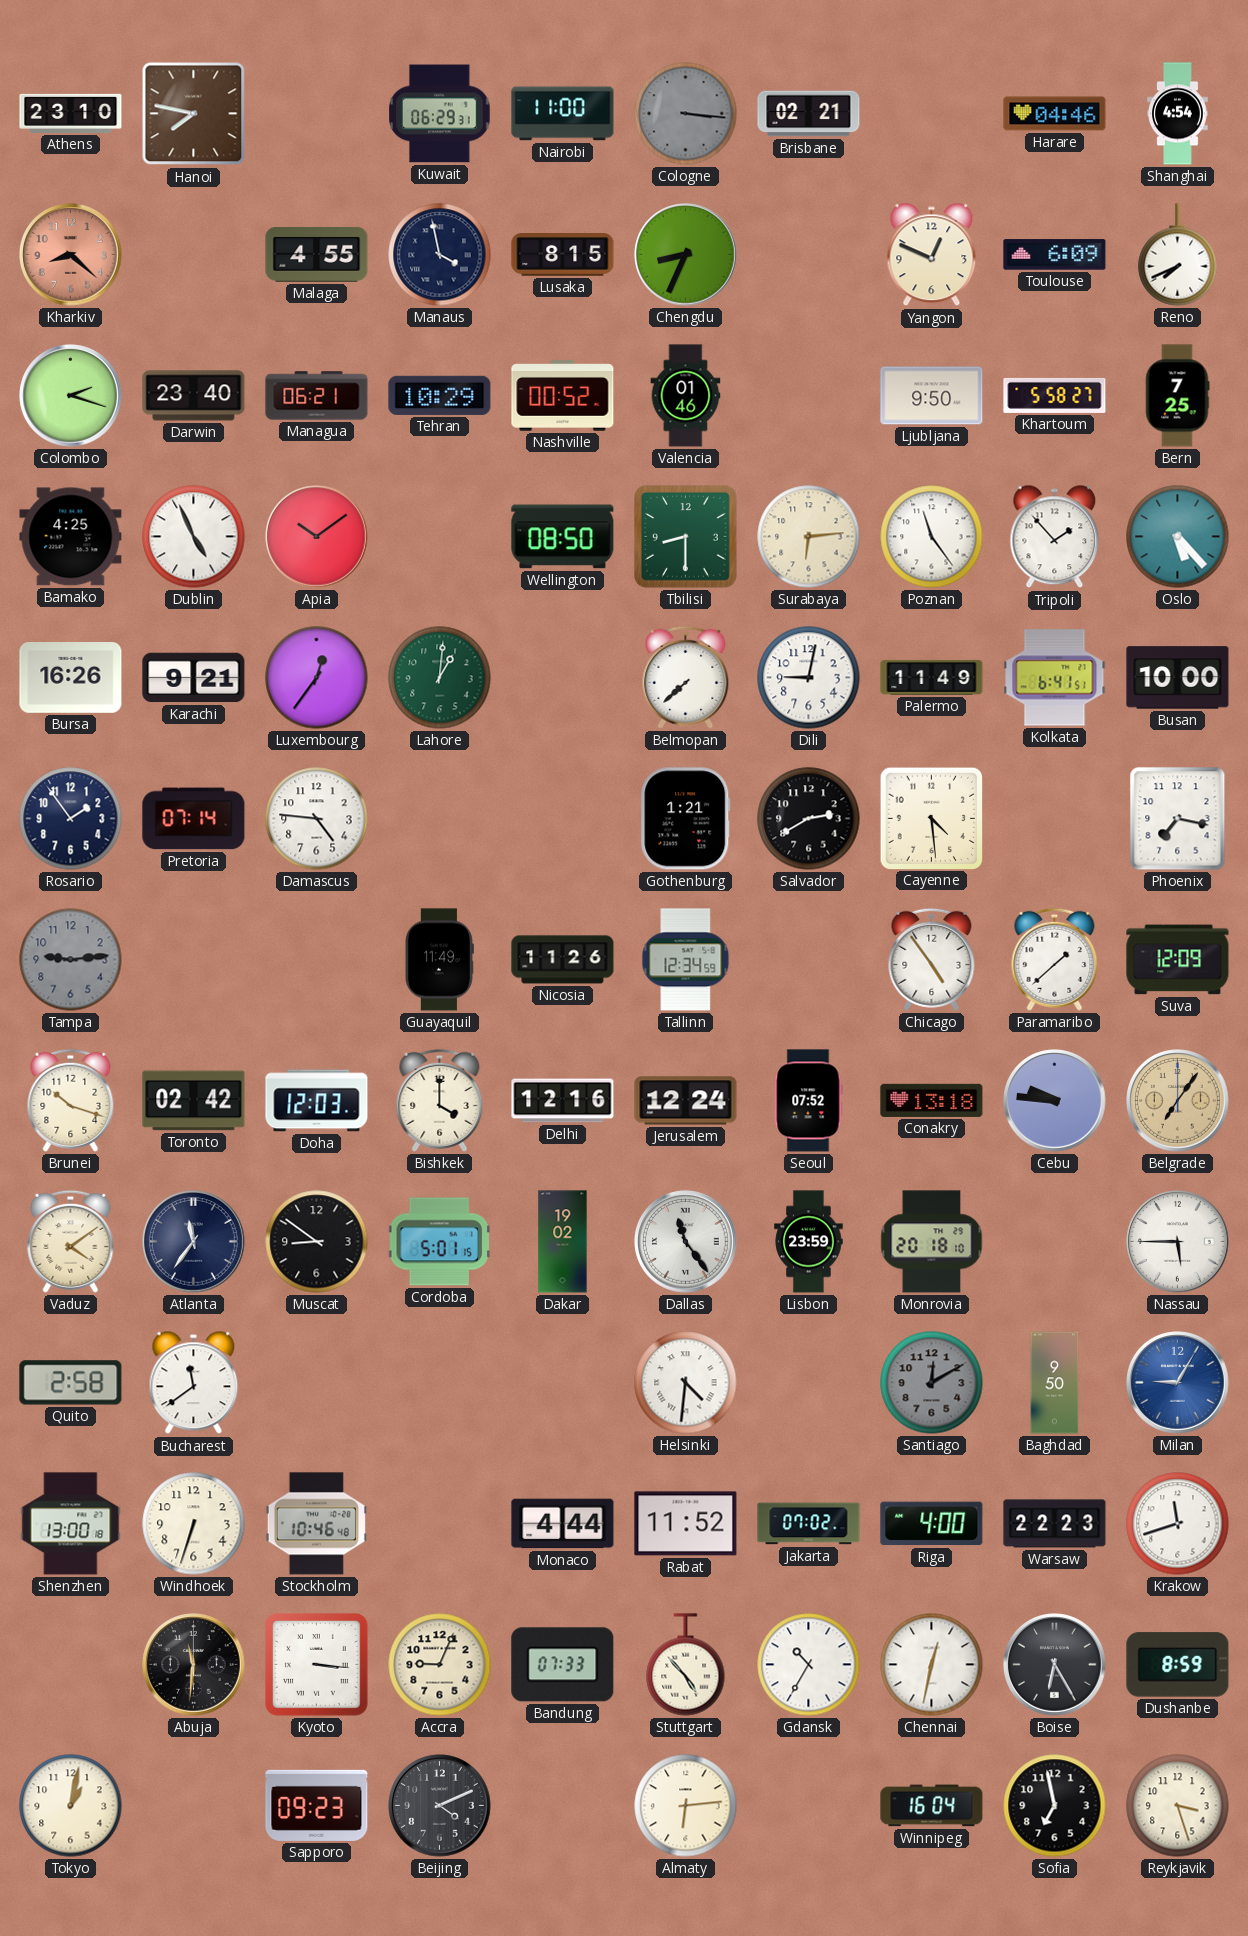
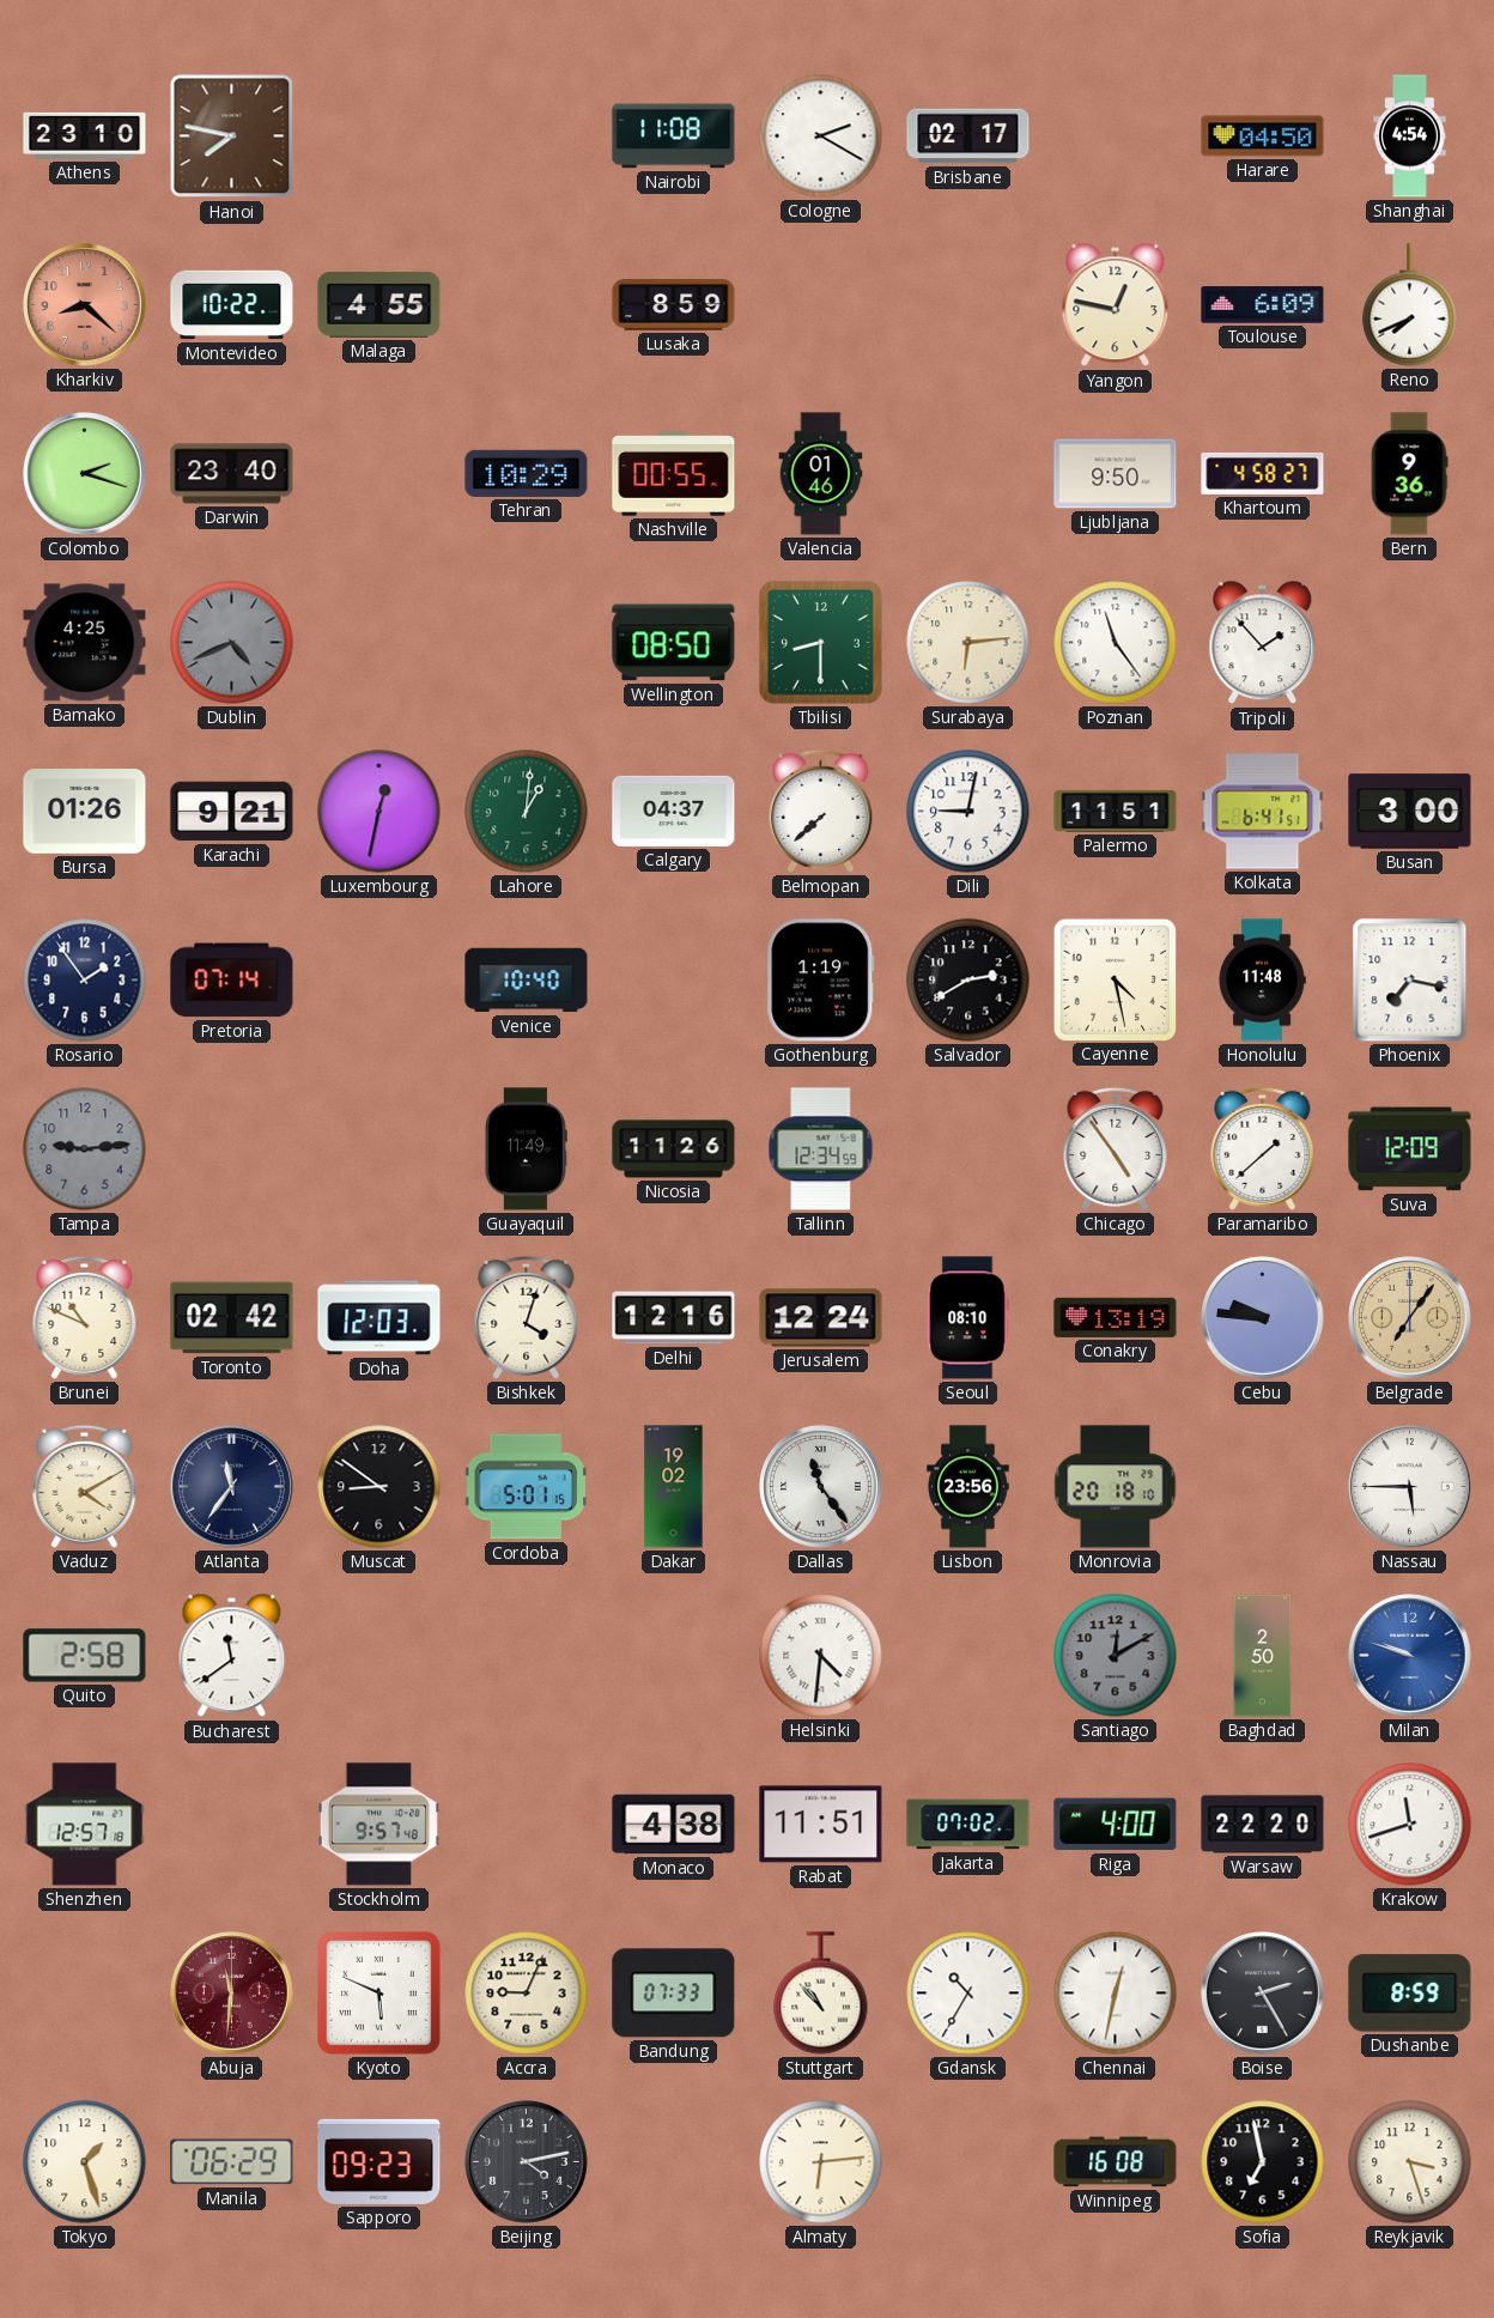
Kuwait: 06:29 -> none (440, 114)
Nairobi: 11:00 -> 11:08 (674, 136)
Cologne: 3:16 -> 2:20 (821, 136)
Cologne dial: grey -> white (821, 136)
Brisbane: 02:21 -> 02:17 (968, 136)
Harare: 04:46 -> 04:50 (1263, 136)
Montevideo: none -> 10:22 (232, 305)
Manaus: 3:58 -> none (440, 255)
Lusaka: 8:15 -> 8:59 (674, 305)
Chengdu: 8:34 -> none (686, 255)
Yangon: 12:49 -> 12:47 (1116, 305)
Managua: 06:21 -> none (317, 396)
Nashville: 00:52 -> 00:55 (674, 474)
Khartoum: 5:58 -> 4:58 (1263, 473)
Bern: 7:25 -> 9:36 (1409, 474)
Dublin: 4:56 -> 4:41 (232, 643)
Dublin dial: white -> grey (232, 643)
Apia: 10:09 -> none (317, 537)
Oslo: 5:23 -> none (1178, 537)
Bursa: 16:26 -> 01:26 (85, 812)
Luxembourg: 12:36 -> 12:32 (379, 812)
Calgary: none -> 04:37 (674, 811)
Palermo: 11:49 -> 11:51 (1116, 811)
Busan: 10:00 -> 3:00 (1410, 812)
Damascus: 4:46 -> none (317, 819)
Venice: none -> 10:40 (527, 981)
Gothenburg: 1:21 -> 1:19 (821, 981)
Cayenne: 4:29 -> 4:28 (1115, 979)
Honolulu: none -> 11:48 (1262, 981)
Brunei: 10:18 -> 10:49 (85, 1317)
Bishkek: 4:00 -> 4:03 (527, 1317)
Seoul: 07:52 -> 08:10 (967, 1318)
Conakry: 13:18 -> 13:19 (1116, 1317)
Vaduz: 4:09 -> 4:10 (85, 1486)
Lisbon: 23:59 -> 23:56 (968, 1487)
Baghdad: 9:50 -> 2:50 (1263, 1656)
Milan: 9:05 -> 9:48 (1410, 1656)
Shenzhen: 13:00 -> 12:57 (85, 1825)
Windhoek: 6:33 -> none (194, 1524)
Stockholm: 10:46 -> 9:57 (378, 1825)
Monaco: 4:44 -> 4:38 (674, 1825)
Rabat: 11:52 -> 11:51 (821, 1825)
Warsaw: 22:23 -> 22:20 (1263, 1825)
Abuja dial: black -> burgundy (232, 1994)
Kyoto: 3:16 -> 5:49 (379, 1994)
Stuttgart: 4:53 -> 10:53 (821, 1994)
Boise: 6:25 -> 2:25 (1263, 1994)
Tokyo: 1:02 -> 1:27 (85, 2162)
Manila: none -> 06:29 (232, 2162)
Beijing: 4:11 -> 4:13 (527, 2162)
Winnipeg: 16:04 -> 16:08 (1116, 2162)
